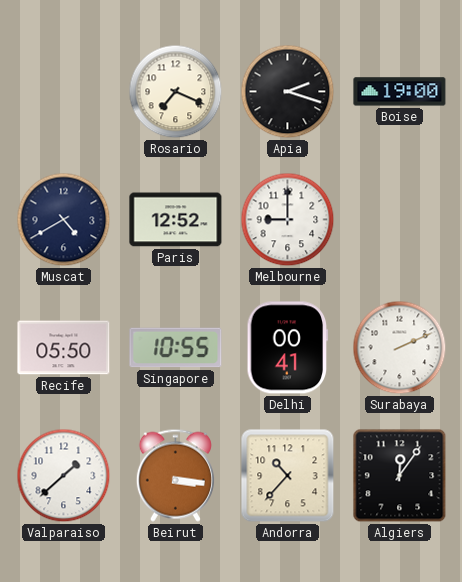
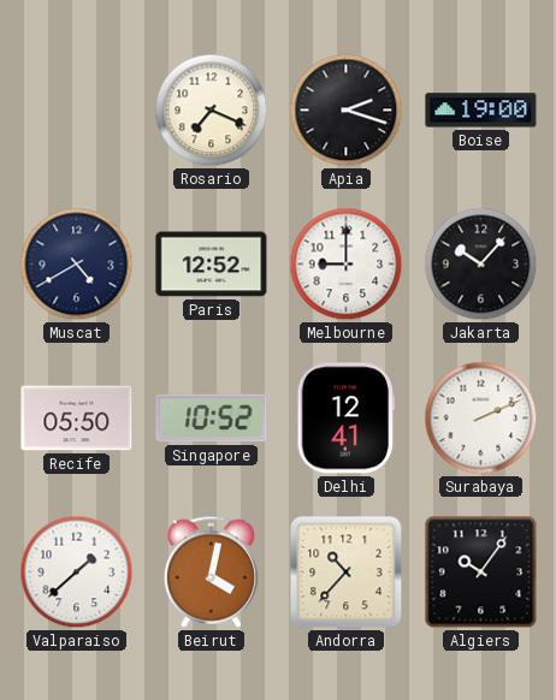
Jakarta: none -> 10:07 (481, 265)
Singapore: 10:55 -> 10:52 (212, 419)
Delhi: 00:41 -> 12:41 (347, 419)
Beirut: 3:16 -> 4:02 (211, 571)
Algiers: 12:06 -> 10:06 (481, 573)
